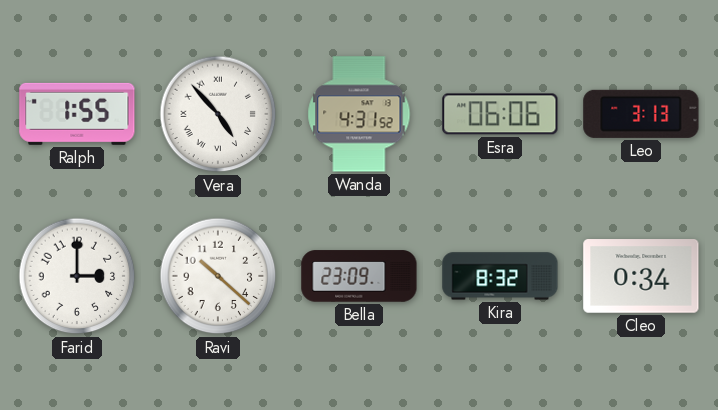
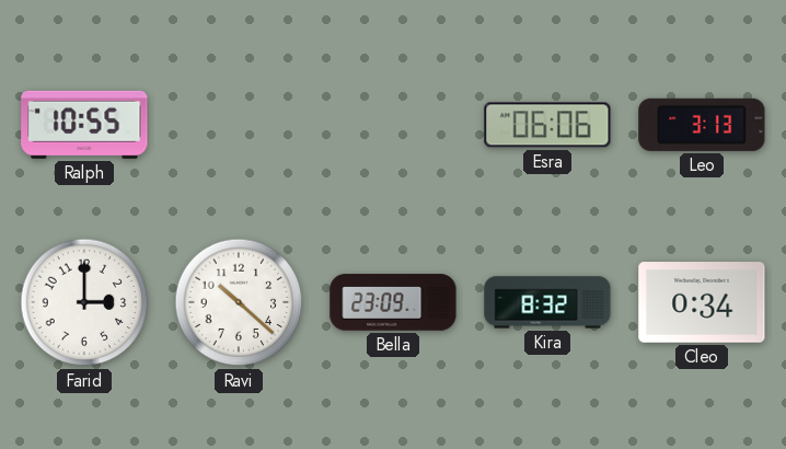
Ralph: 1:55 -> 10:55 (84, 125)
Vera: 4:53 -> none (218, 114)
Wanda: 4:31 -> none (359, 114)
